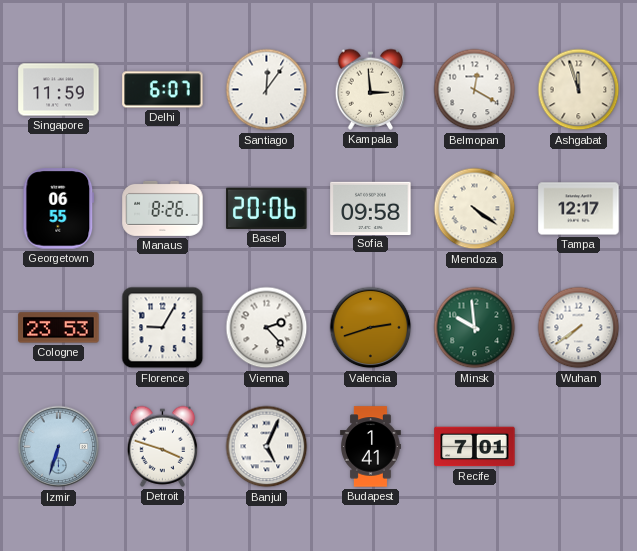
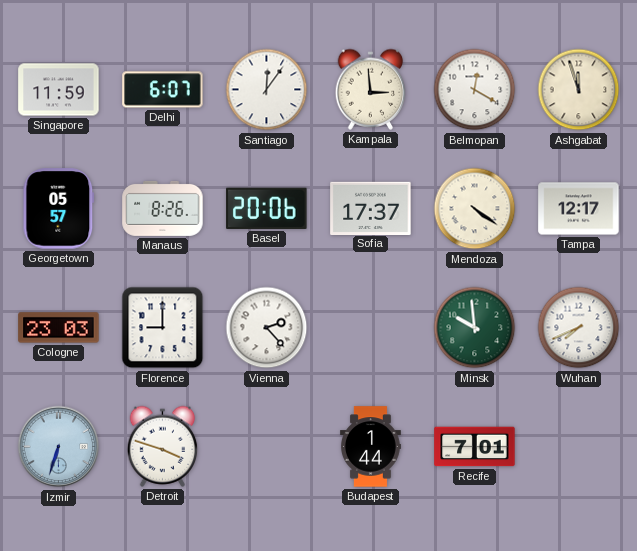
Georgetown: 06:55 -> 05:57 (59, 209)
Sofia: 09:58 -> 17:37 (371, 208)
Cologne: 23:53 -> 23:03 (59, 328)
Florence: 9:05 -> 9:00 (163, 328)
Valencia: 2:42 -> none (371, 328)
Wuhan: 7:39 -> 7:41 (579, 328)
Banjul: 5:04 -> none (267, 447)
Budapest: 1:41 -> 1:44 (370, 447)
